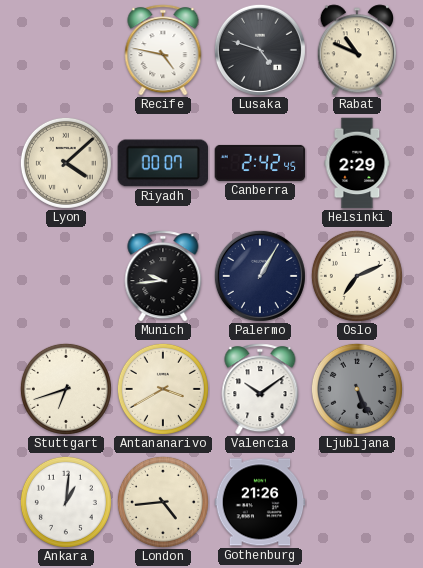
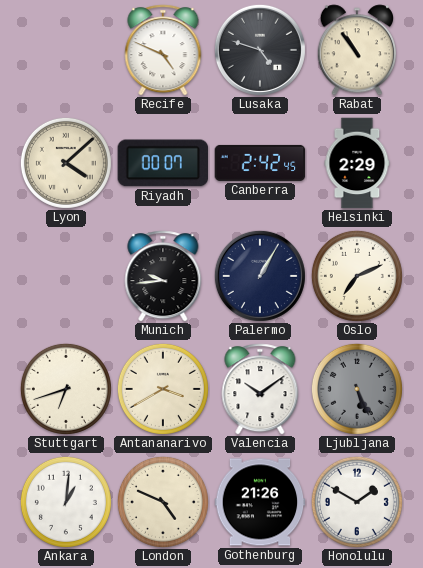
Recife: 4:47 -> 4:49 (163, 50)
Rabat: 10:49 -> 10:54 (356, 50)
London: 4:44 -> 4:49 (163, 502)
Honolulu: none -> 1:50 (357, 502)
